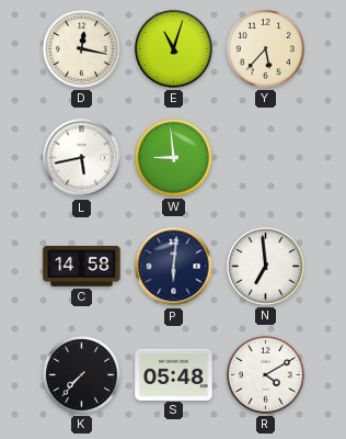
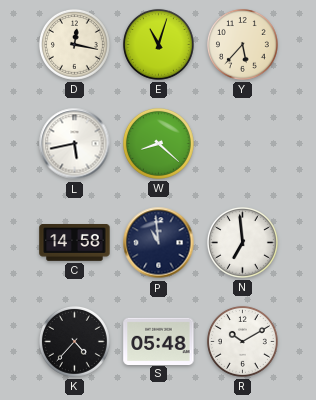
W: 8:59 -> 8:22 (158, 143)
P: 6:01 -> 10:59 (159, 243)
K: 7:37 -> 4:37 (74, 341)
R: 4:10 -> 10:10 (242, 341)
